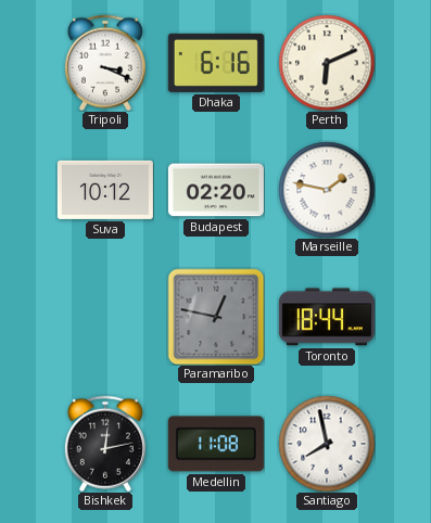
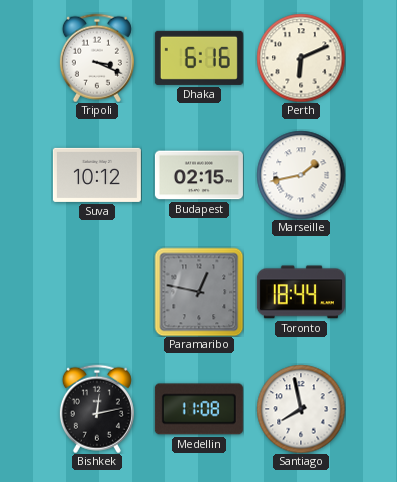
Budapest: 02:20 -> 02:15 (199, 175)
Marseille: 1:47 -> 1:43 (301, 175)
